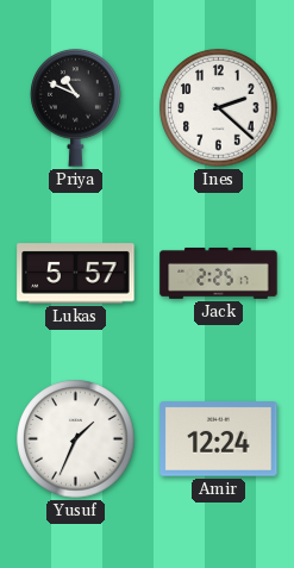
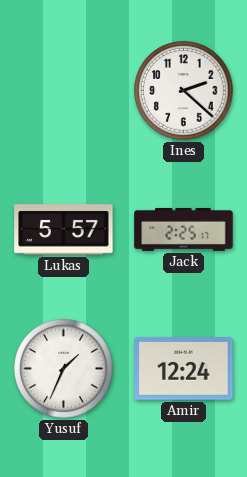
Priya: 10:49 -> none (76, 108)
